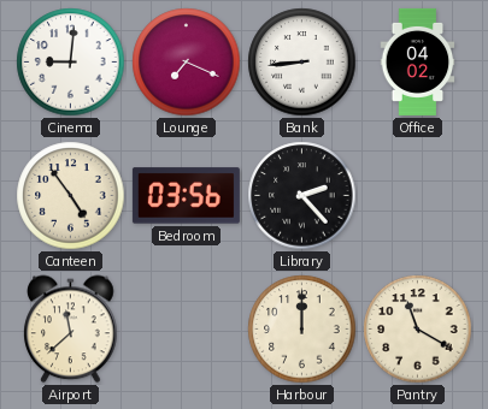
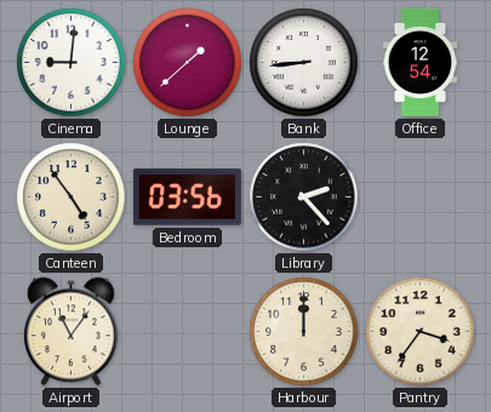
Lounge: 7:19 -> 1:38 (188, 63)
Office: 04:02 -> 12:54 (421, 62)
Airport: 11:38 -> 11:06 (72, 332)
Pantry: 11:20 -> 3:36 (421, 332)
